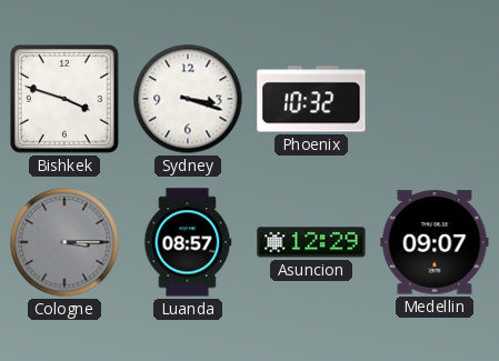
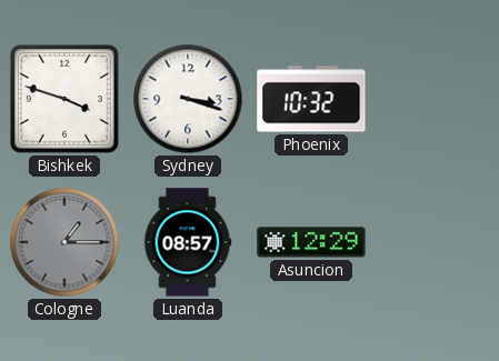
Cologne: 3:15 -> 1:15 (64, 242)
Medellin: 09:07 -> none (435, 242)
